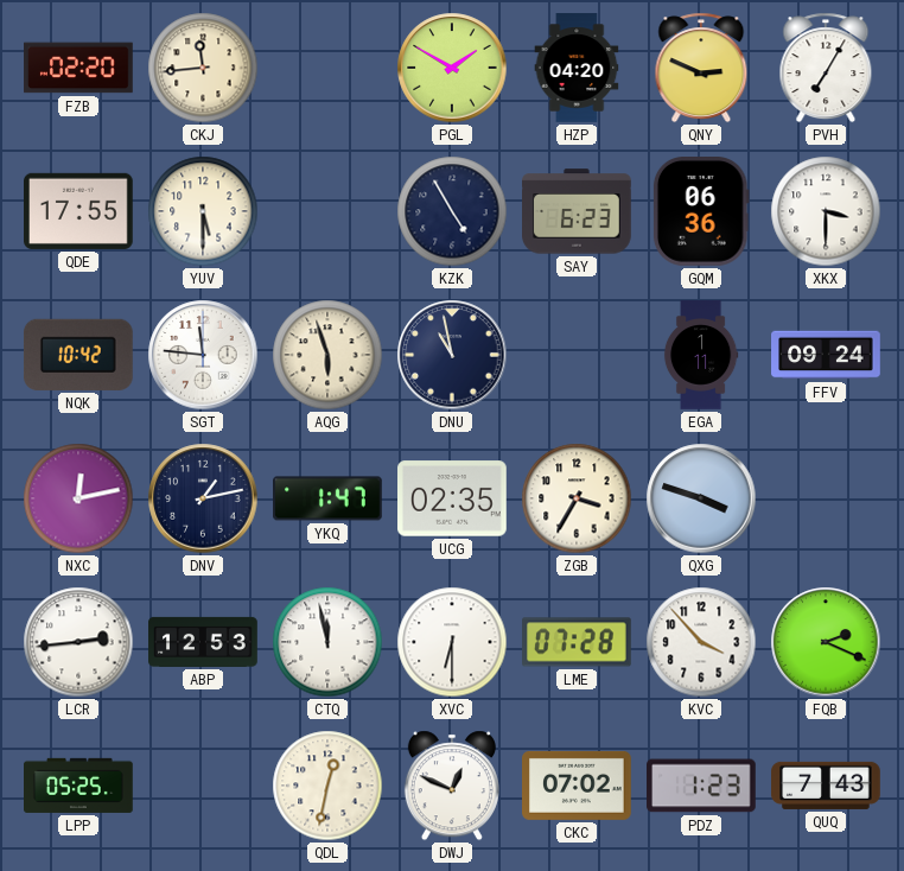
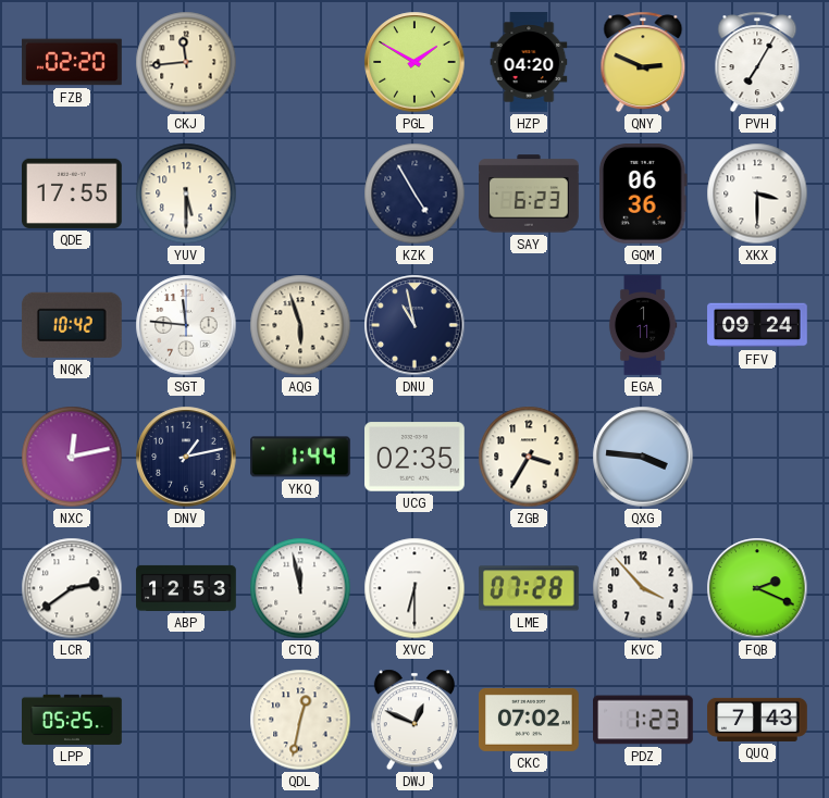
YKQ: 1:47 -> 1:44 (300, 457)
QXG: 3:48 -> 3:46 (643, 457)
LCR: 2:44 -> 2:39 (72, 588)
